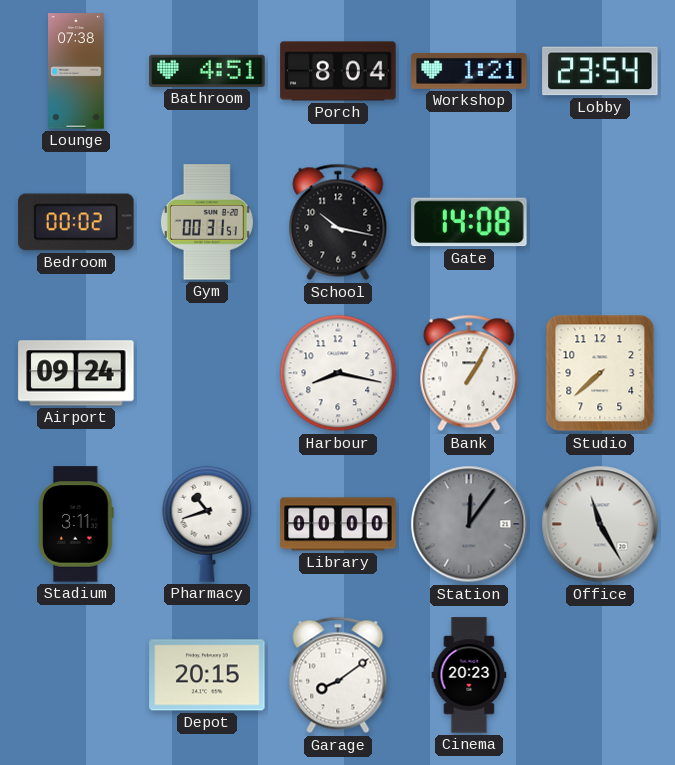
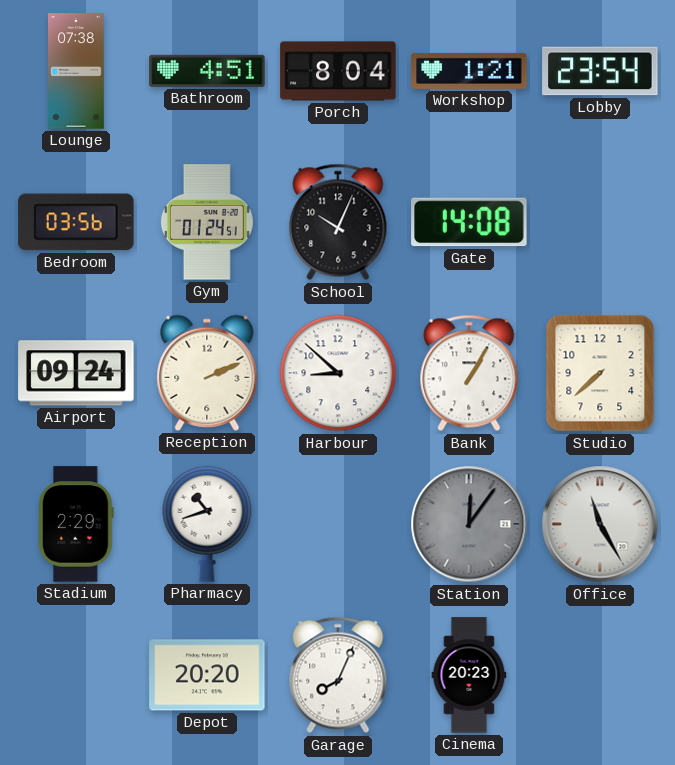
Bedroom: 00:02 -> 03:56 (76, 222)
Gym: 00:31 -> 01:24 (207, 222)
School: 10:17 -> 10:04 (338, 222)
Reception: none -> 2:11 (207, 373)
Harbour: 8:17 -> 8:52 (338, 373)
Stadium: 3:11 -> 2:29 (76, 524)
Library: 00:00 -> none (338, 524)
Depot: 20:15 -> 20:20 (207, 675)
Garage: 8:09 -> 8:04 (338, 675)
